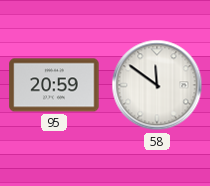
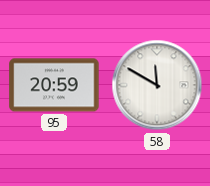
58: 11:51 -> 11:50 (157, 85)
